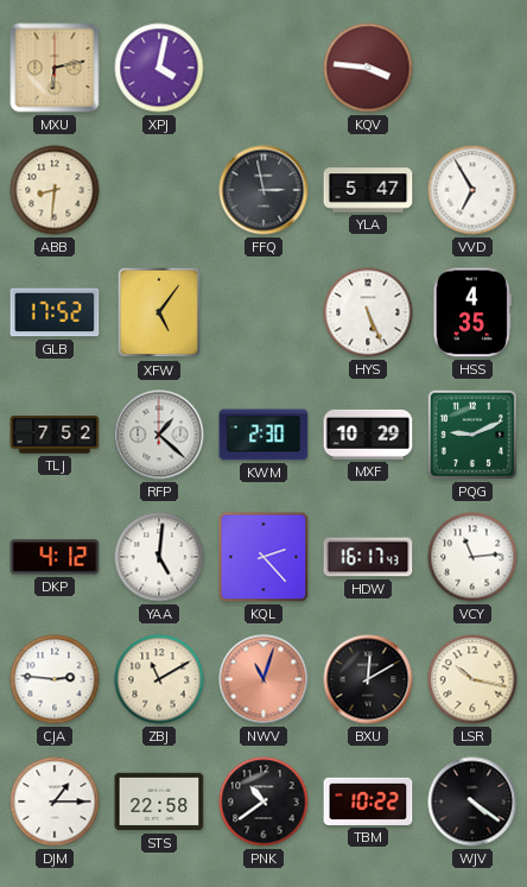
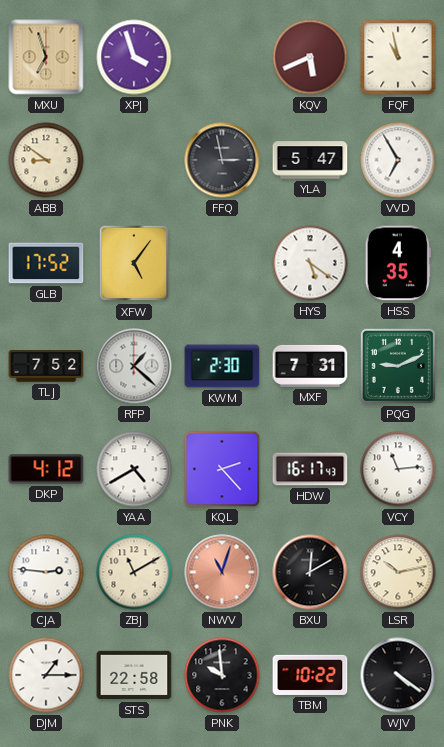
MXU: 6:13 -> 6:57 (46, 57)
XPJ: 4:02 -> 3:57 (134, 57)
KQV: 3:46 -> 5:41 (310, 57)
FQF: none -> 10:58 (398, 57)
ABB: 8:31 -> 8:51 (46, 160)
HYS: 5:26 -> 5:21 (310, 263)
MXF: 10:29 -> 7:31 (310, 366)
YAA: 5:01 -> 4:40 (134, 469)
LSR: 10:17 -> 10:13 (398, 572)
PNK: 10:39 -> 9:59 (222, 675)
